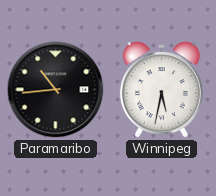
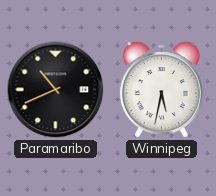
Paramaribo: 10:44 -> 10:41 (56, 90)
